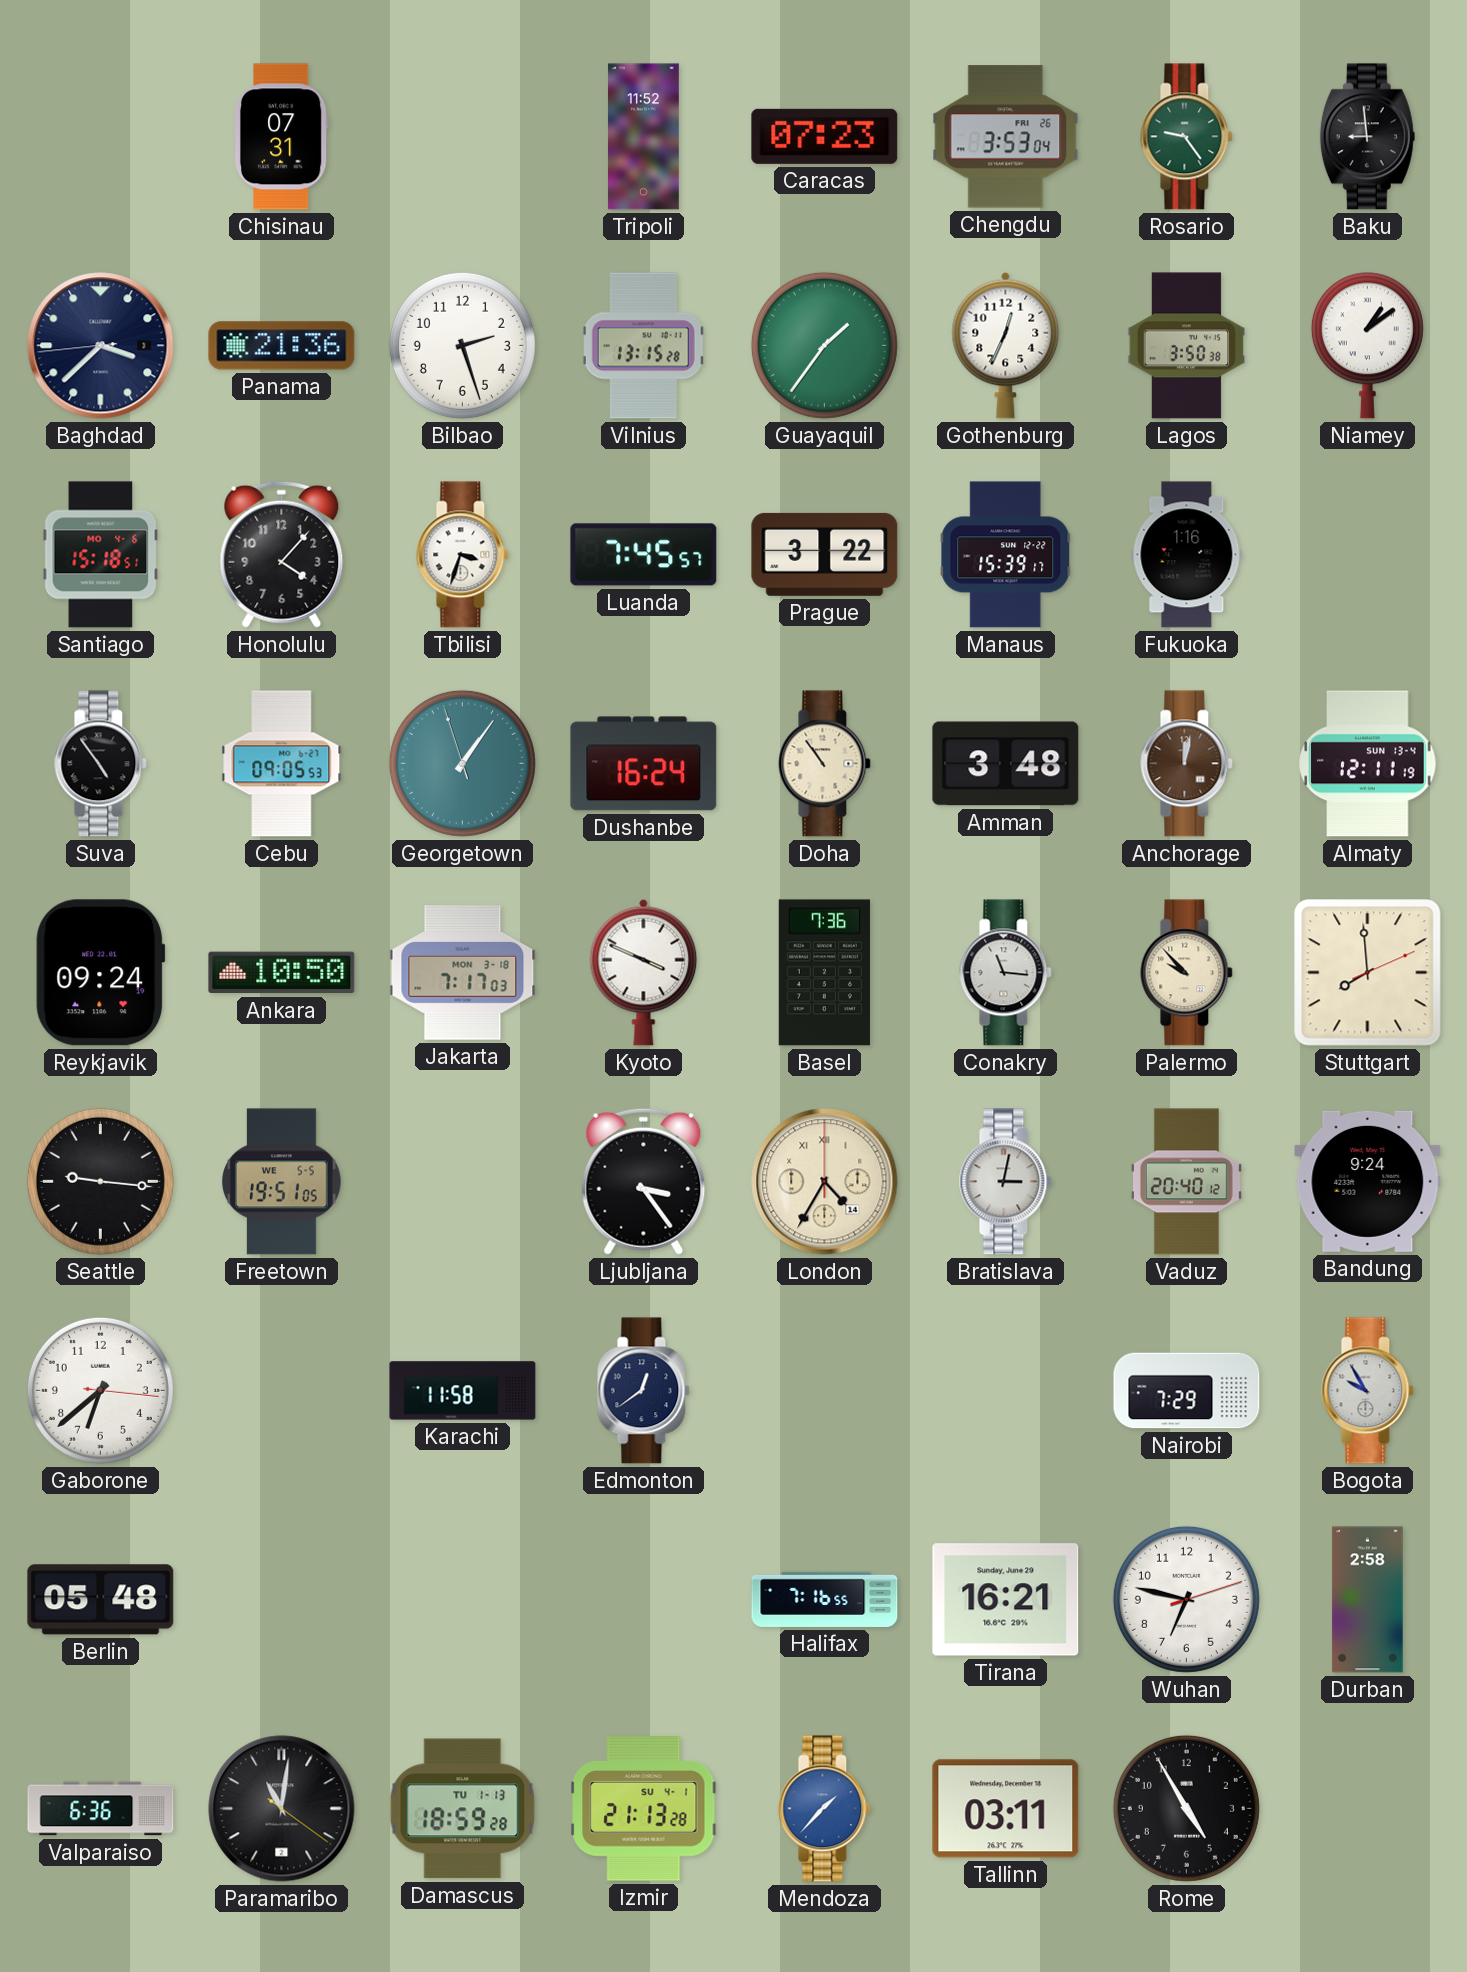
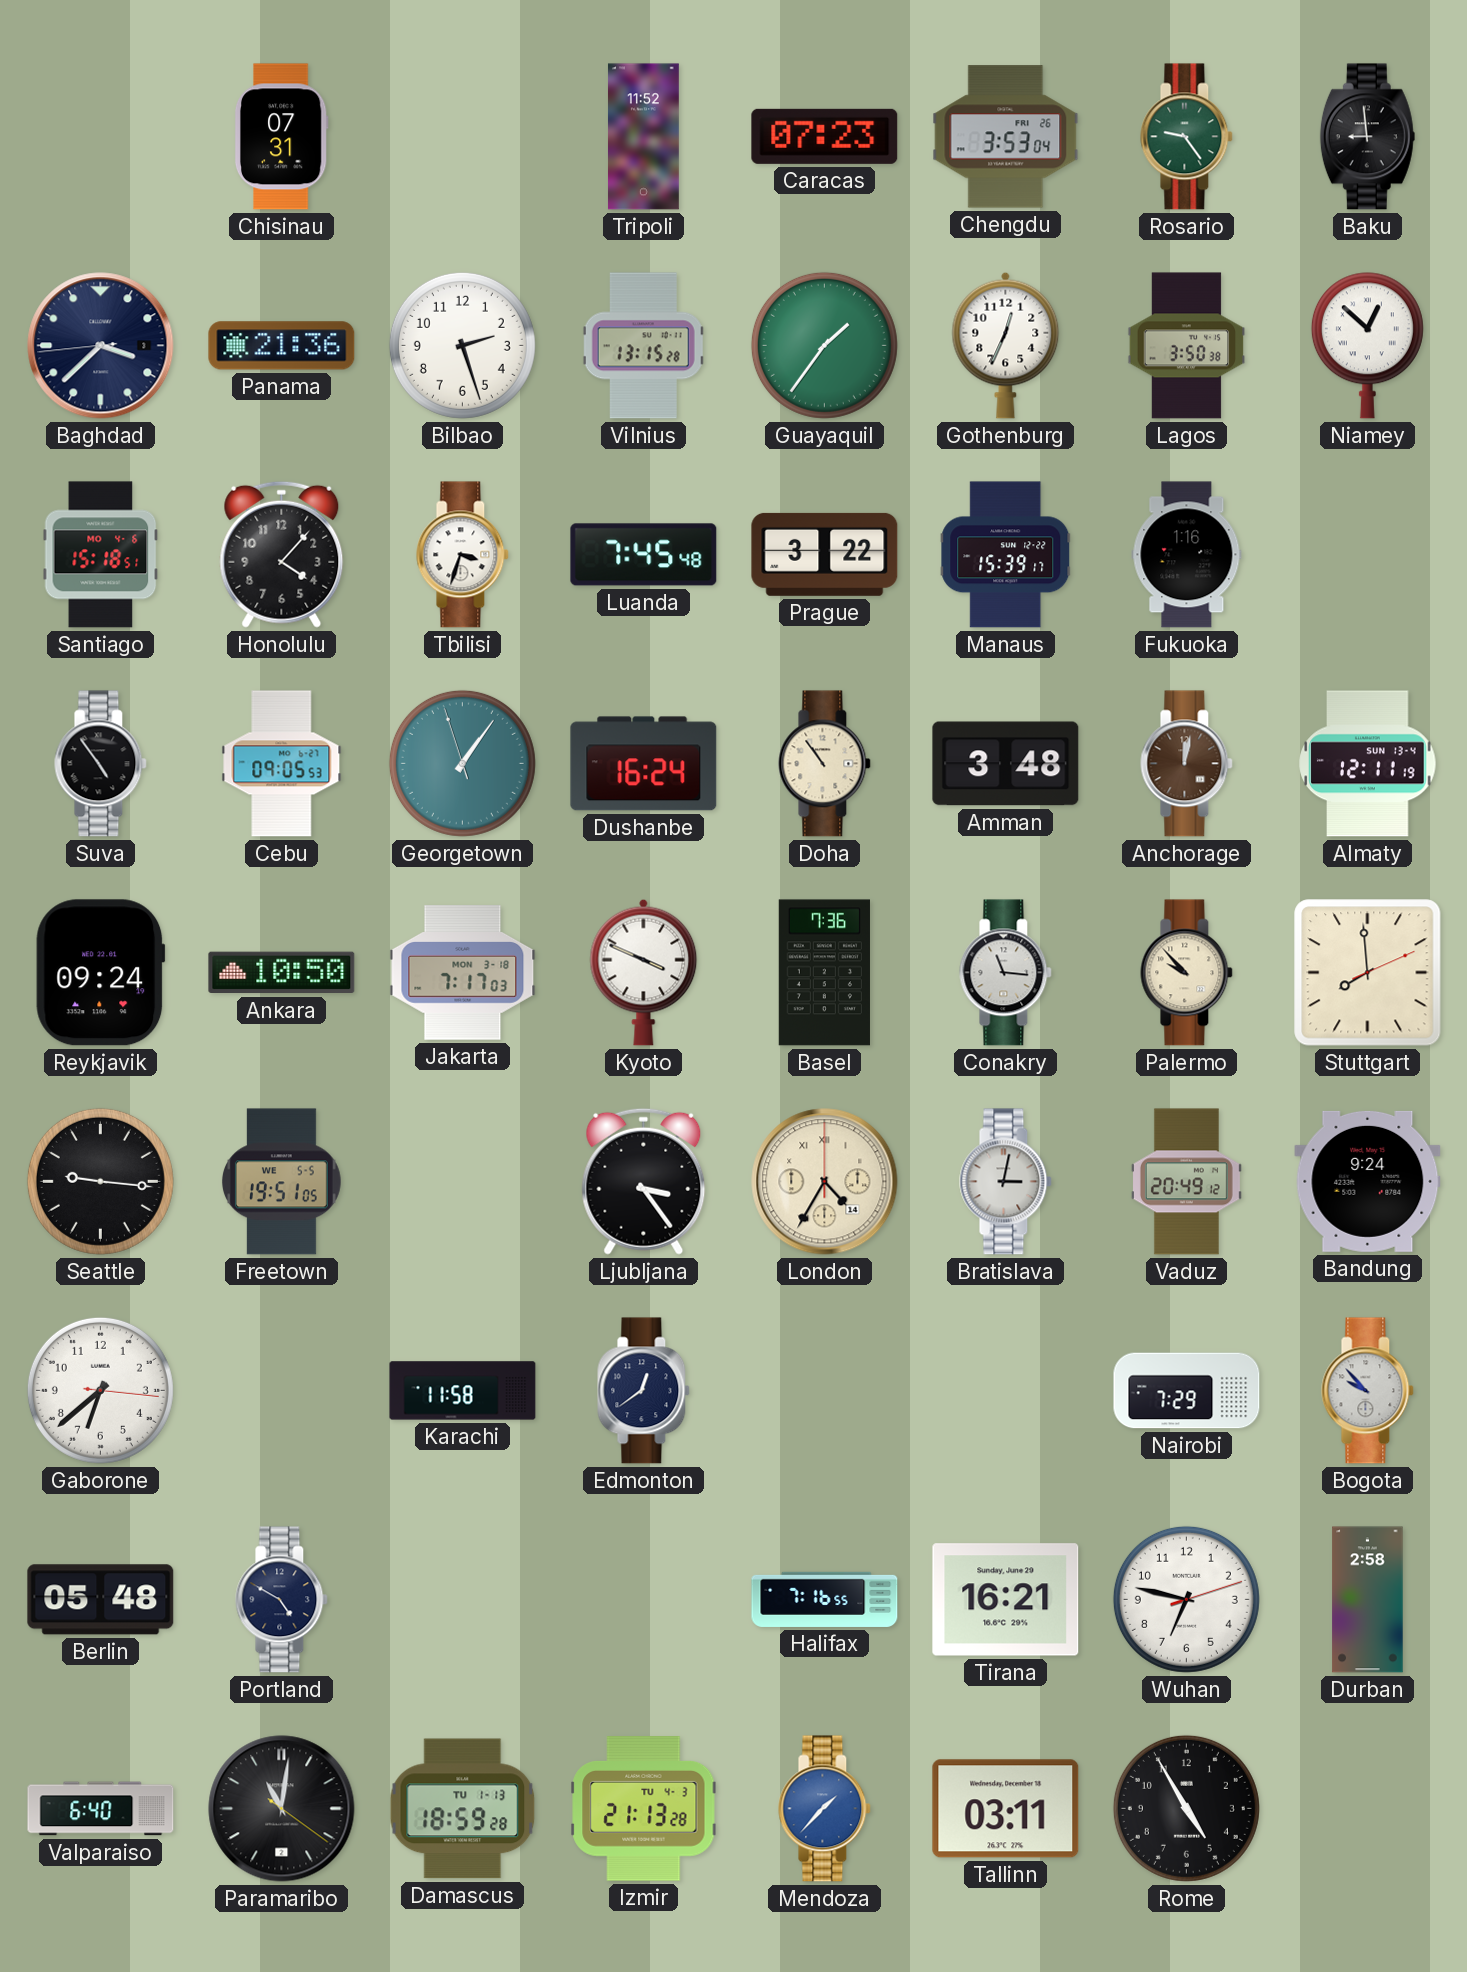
Niamey: 1:09 -> 12:52 (1367, 346)
Luanda: 7:45:57 -> 7:45:48 (644, 555)
Vaduz: 20:40 -> 20:49 (1186, 1182)
Bogota: 9:55 -> 9:53 (1368, 1391)
Portland: none -> 4:50 (282, 1600)
Valparaiso: 6:36 -> 6:40 (101, 1809)
Izmir date: SU 4-1 -> TU 4-3 (644, 1809)
